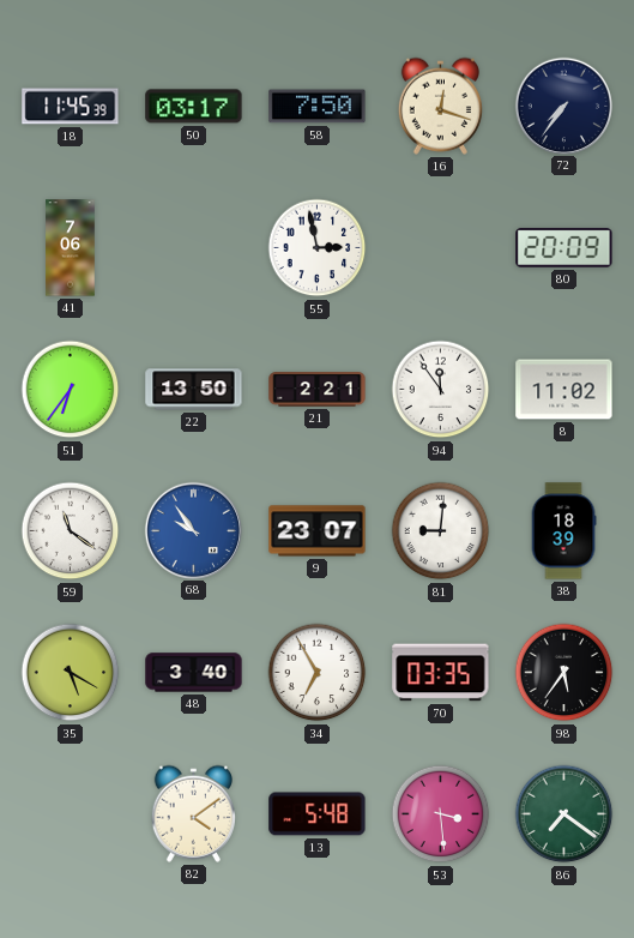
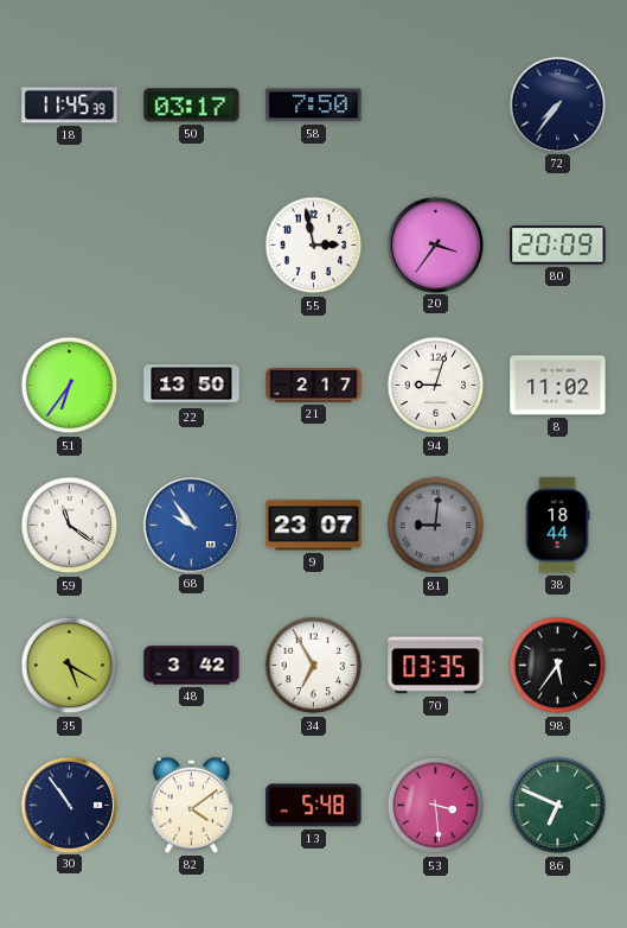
16: 12:18 -> none (440, 106)
41: 7:06 -> none (71, 248)
20: none -> 3:36 (436, 244)
21: 2:21 -> 2:17 (314, 386)
94: 11:54 -> 9:03 (436, 386)
81 dial: white -> grey (436, 526)
38: 18:39 -> 18:44 (557, 526)
48: 3:40 -> 3:42 (192, 666)
30: none -> 10:54 (70, 805)
86: 7:21 -> 6:49 (558, 806)
